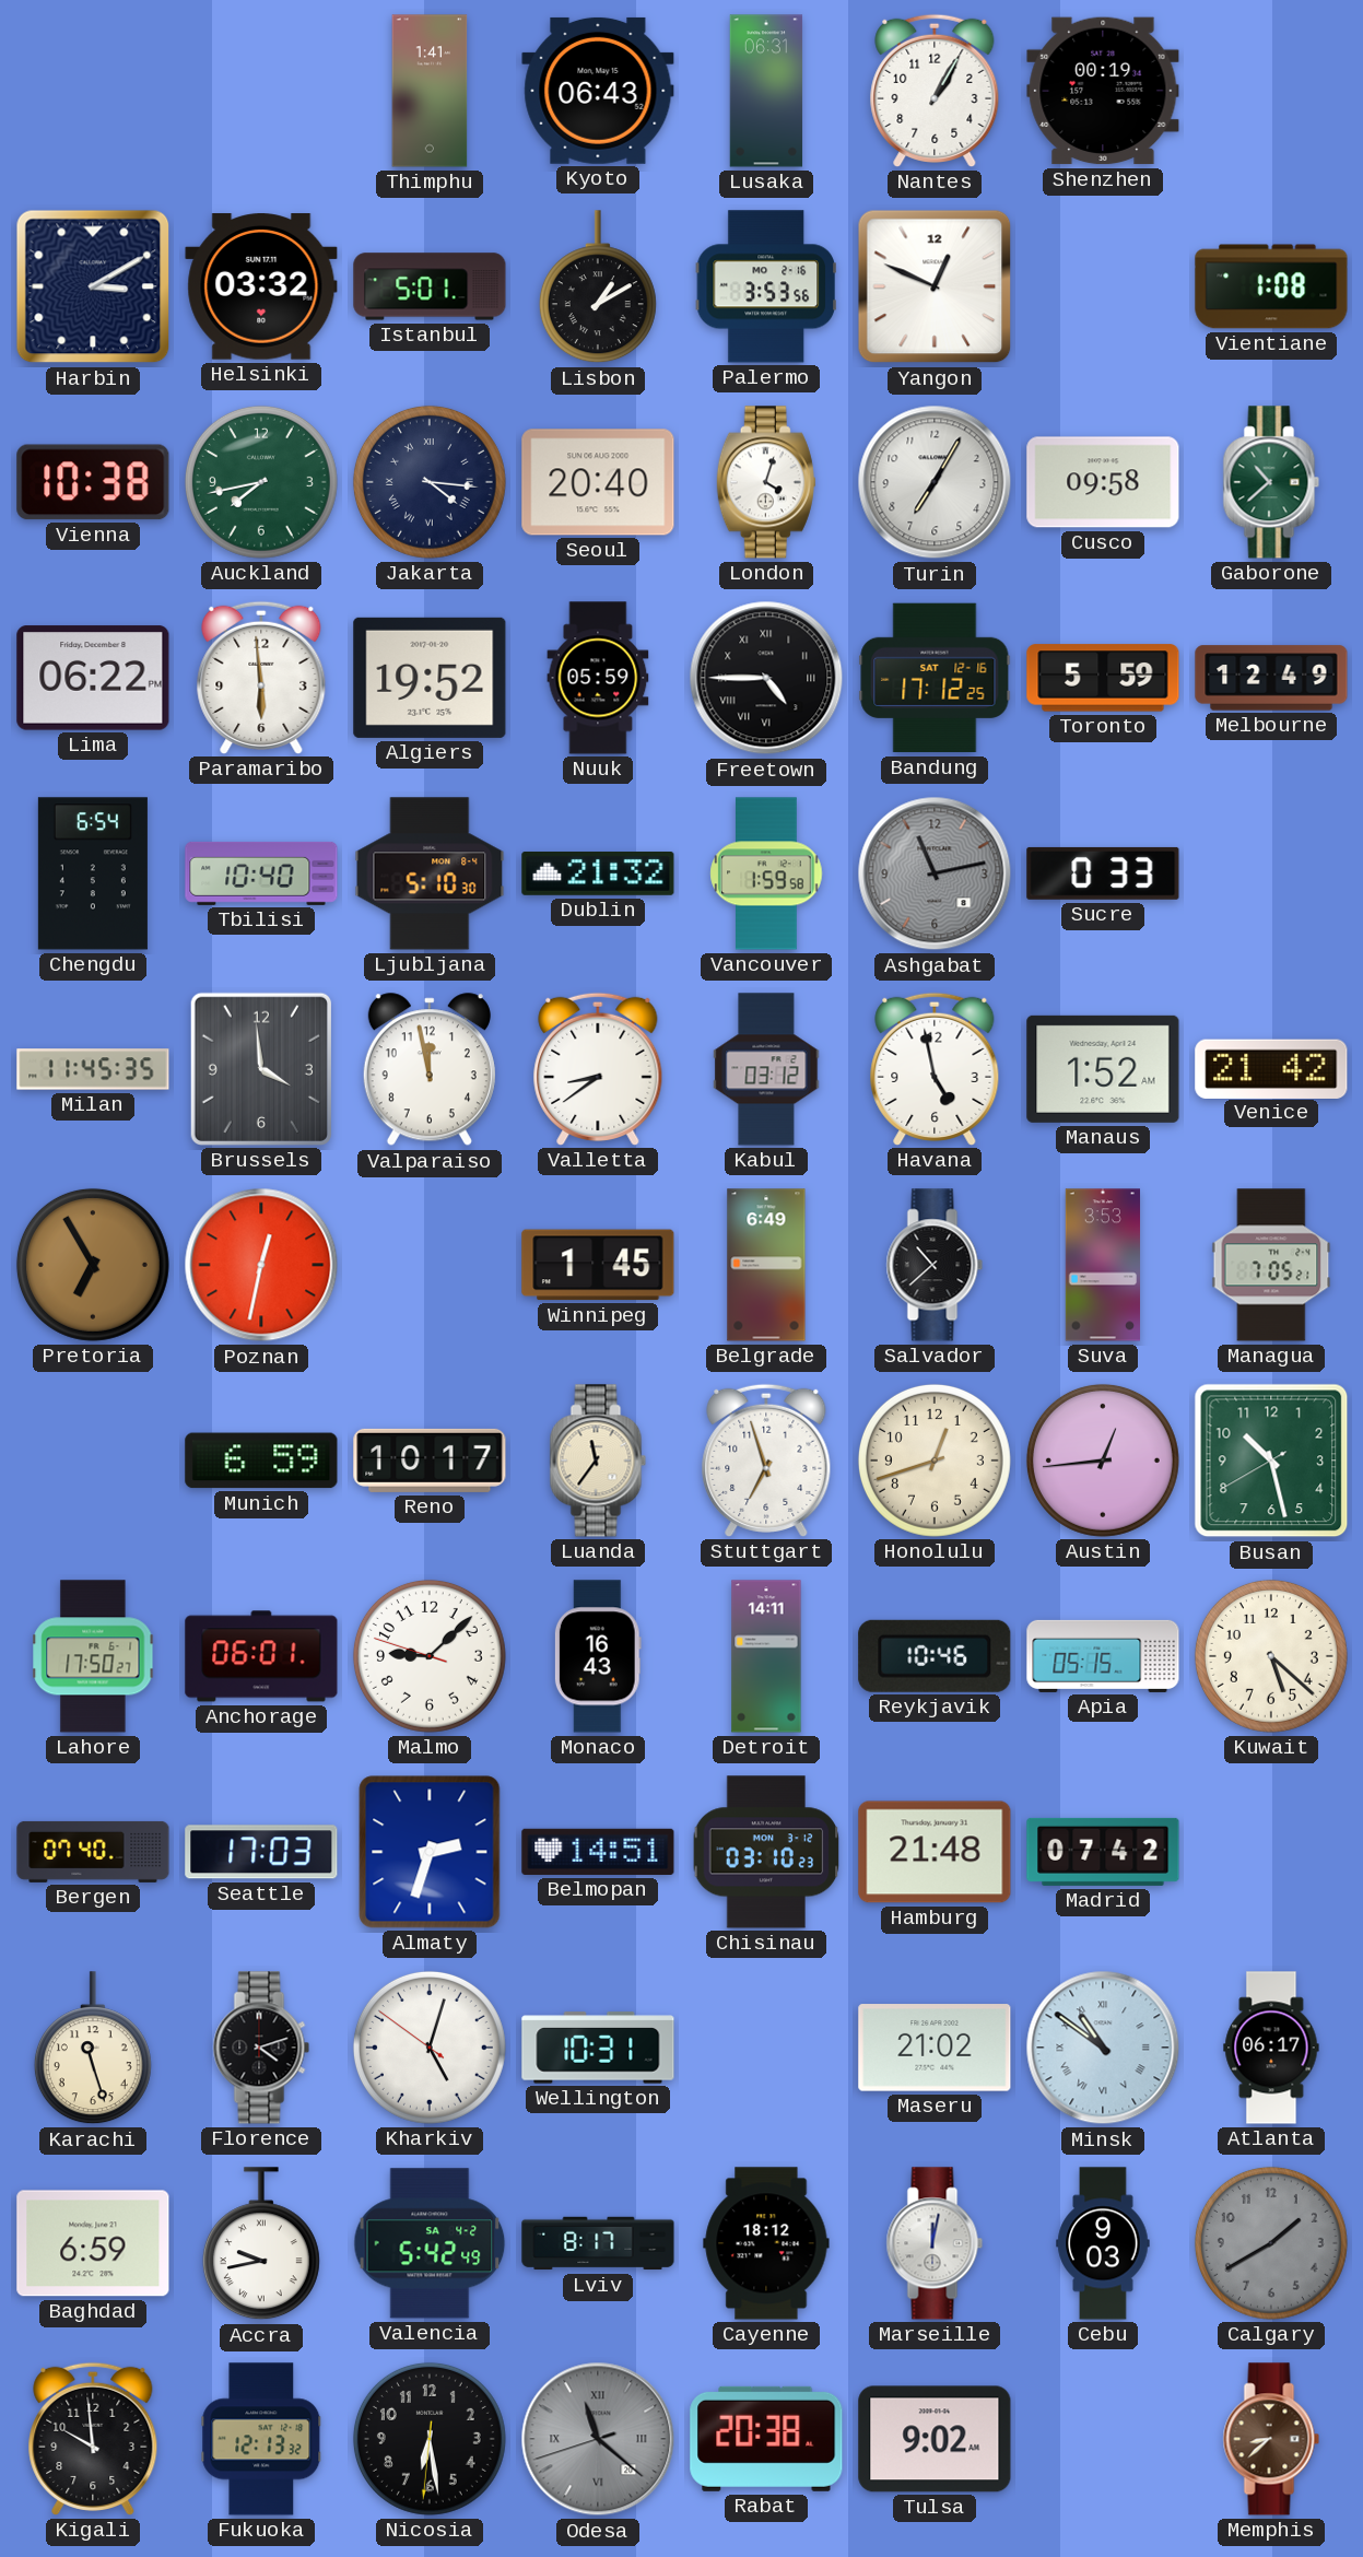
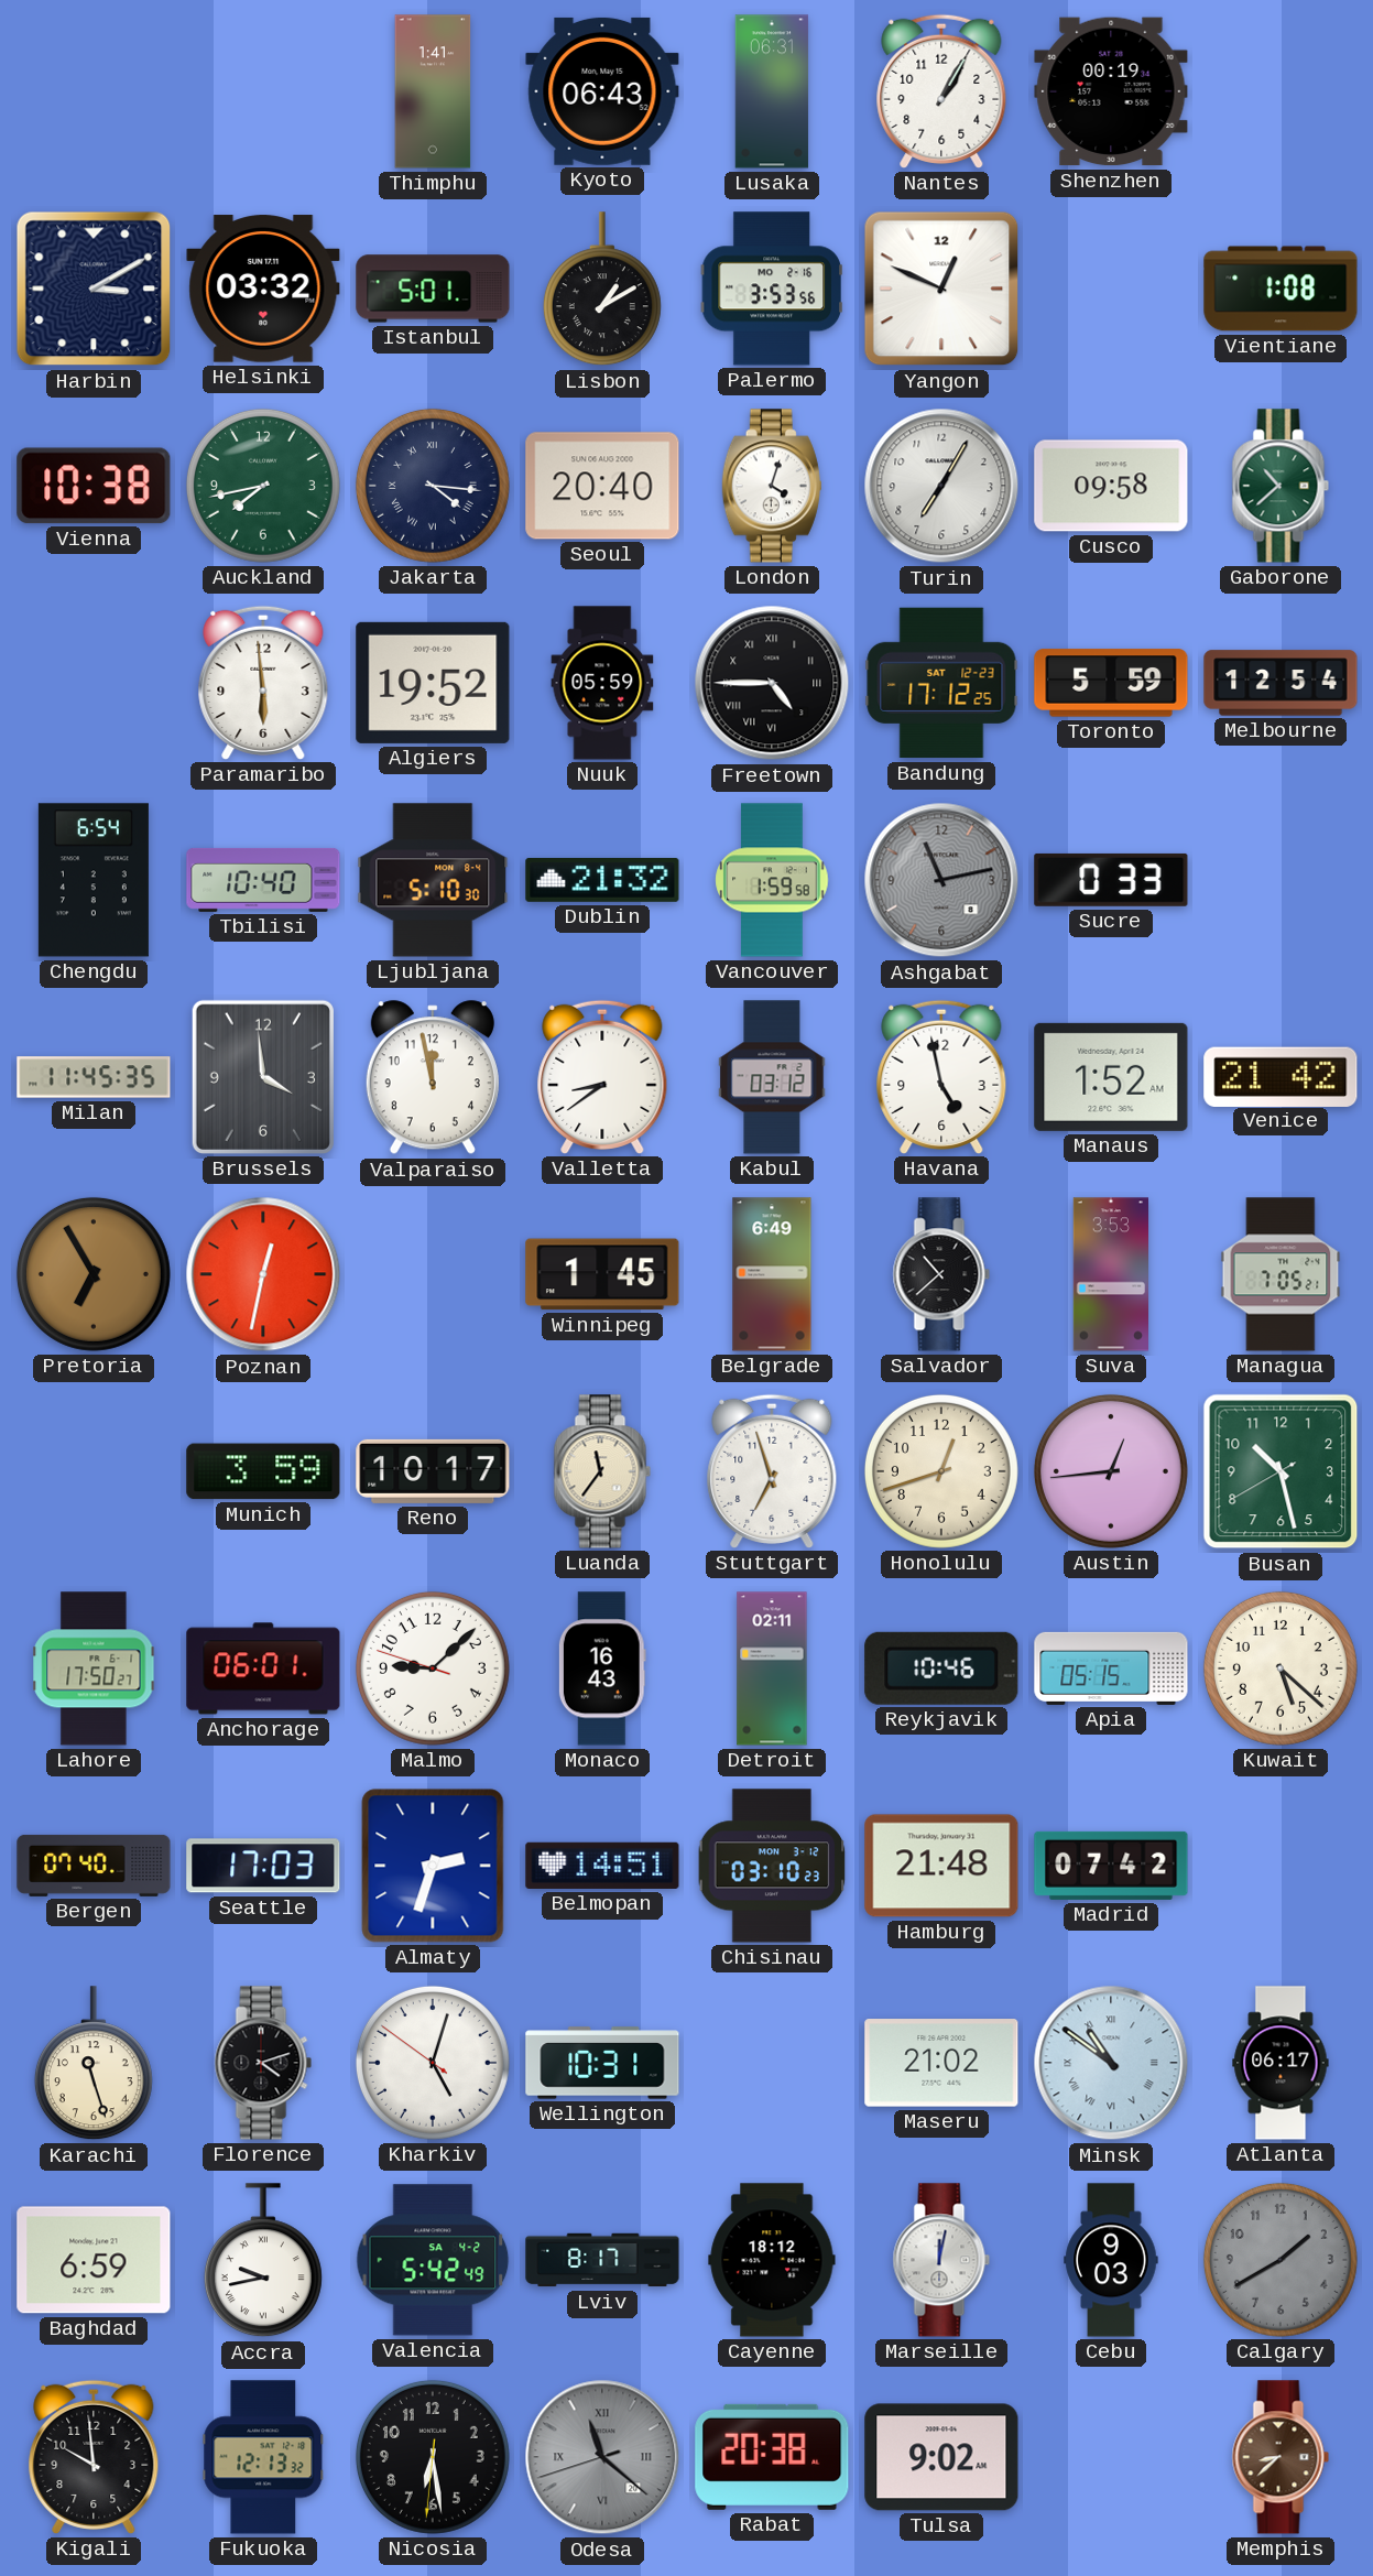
Lima: 06:22 -> none (93, 678)
Bandung date: SAT 12-16 -> SAT 12-23 (941, 683)
Melbourne: 12:49 -> 12:54 (1281, 683)
Munich: 6:59 -> 3:59 (263, 1471)
Detroit: 14:11 -> 02:11 (772, 1669)
